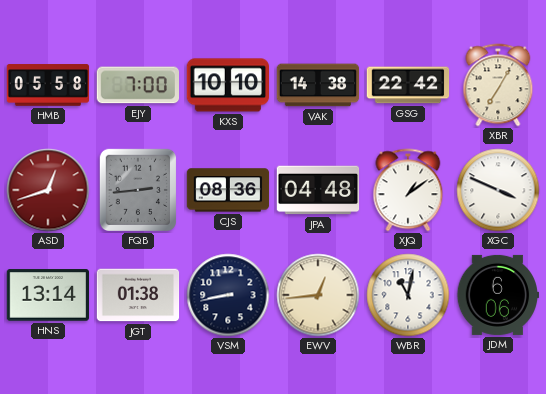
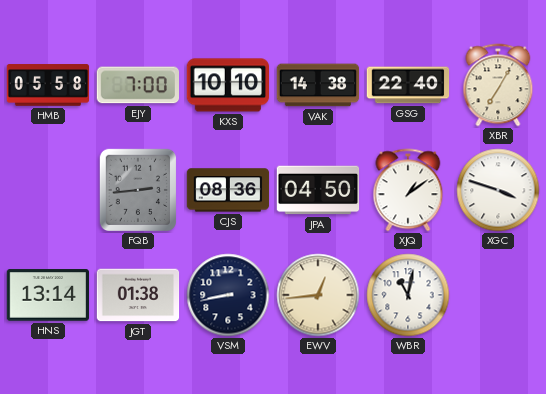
GSG: 22:42 -> 22:40 (408, 85)
ASD: 12:42 -> none (48, 190)
JPA: 04:48 -> 04:50 (318, 190)
XGC: 3:49 -> 3:48 (498, 190)
JDM: 6:06 -> none (498, 295)
